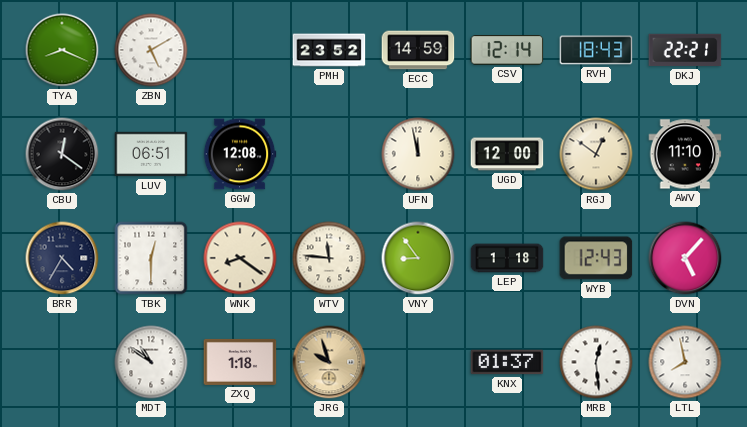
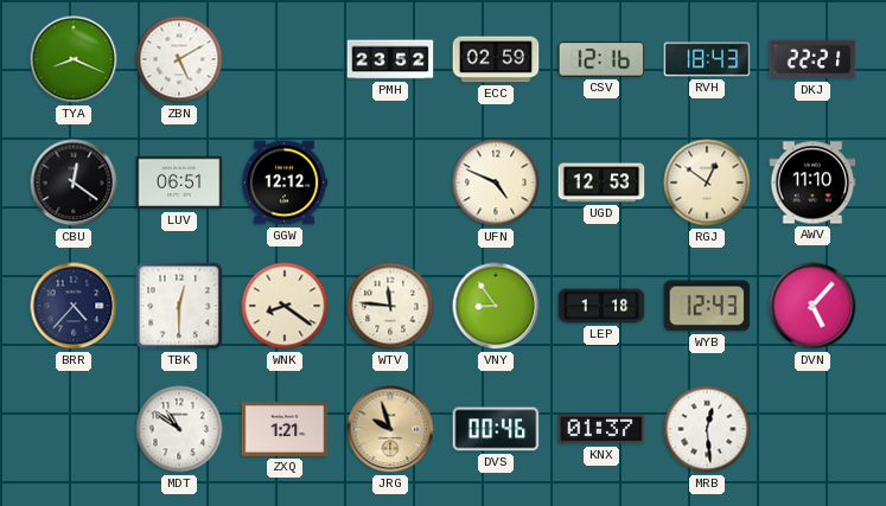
ECC: 14:59 -> 02:59 (496, 59)
CSV: 12:14 -> 12:16 (601, 59)
GGW: 12:08 -> 12:12 (285, 182)
UFN: 11:58 -> 4:49 (496, 182)
UGD: 12:00 -> 12:53 (601, 182)
BRR: 4:35 -> 4:37 (74, 306)
ZXQ: 1:18 -> 1:21 (285, 429)
DVS: none -> 00:46 (496, 429)
LTL: 7:58 -> none (685, 362)
